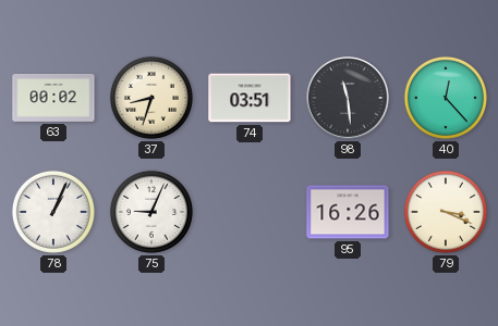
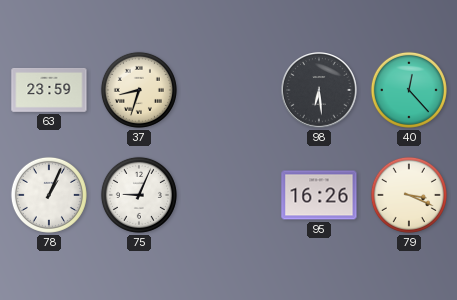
63: 00:02 -> 23:59 (49, 90)
74: 03:51 -> none (250, 98)
98: 11:29 -> 6:29 (319, 90)
